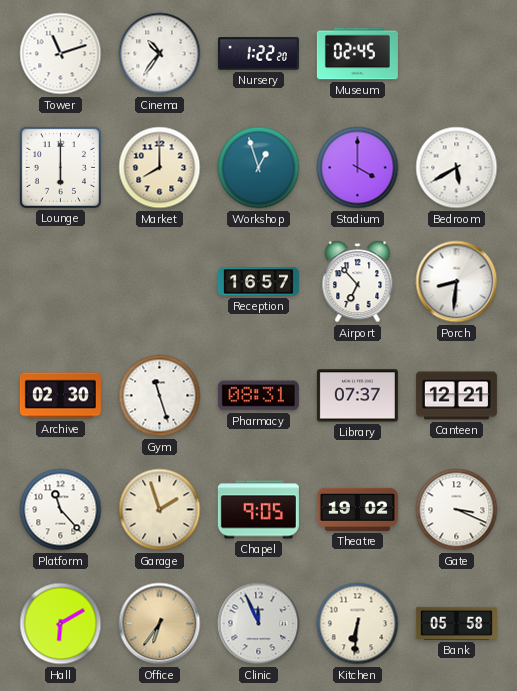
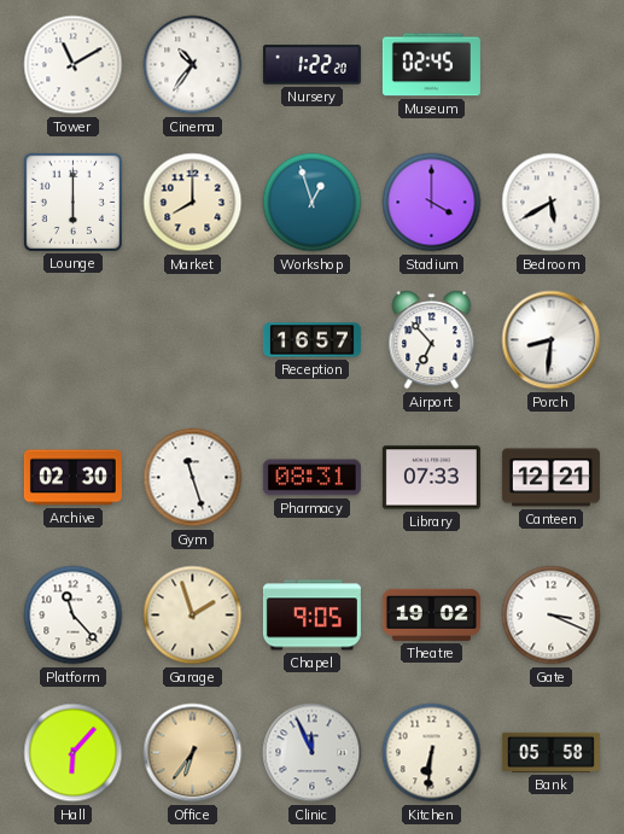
Tower: 11:12 -> 11:10 (74, 65)
Library: 07:37 -> 07:33 (431, 478)
Hall: 6:10 -> 6:07 (74, 753)
